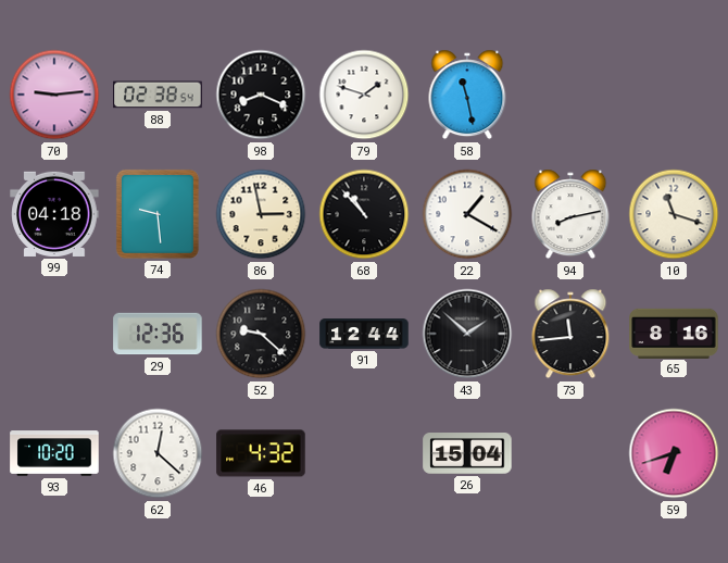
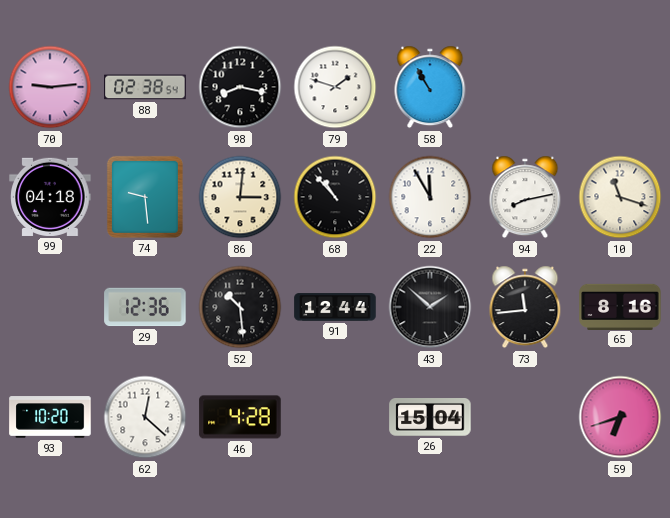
98: 8:19 -> 8:17 (240, 87)
58: 11:28 -> 10:55 (430, 87)
86: 2:58 -> 3:01 (240, 197)
22: 1:20 -> 11:55 (430, 197)
52: 9:22 -> 10:29 (240, 307)
46: 4:32 -> 4:28 (240, 417)
